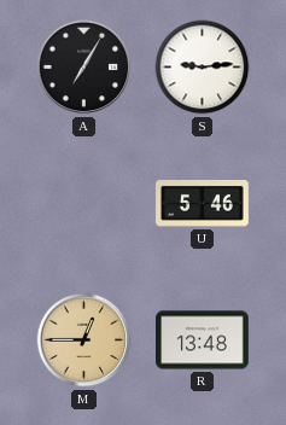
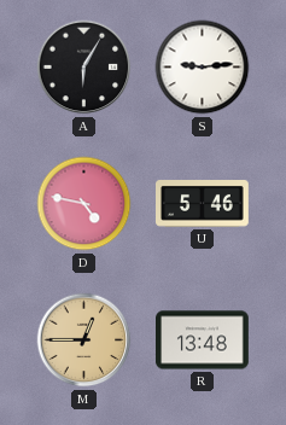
A: 7:05 -> 6:05 (84, 68)
D: none -> 4:47 (84, 204)
